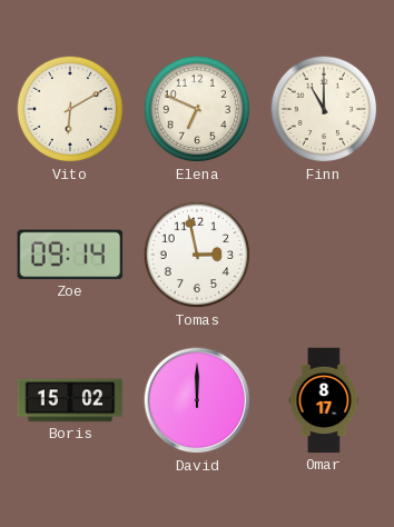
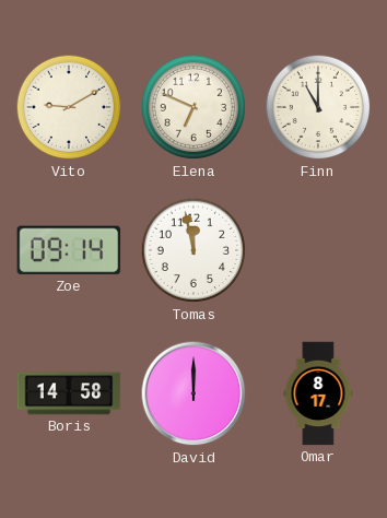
Vito: 6:10 -> 9:10 (69, 107)
Tomas: 2:58 -> 11:58 (193, 250)
Boris: 15:02 -> 14:58 (69, 393)
